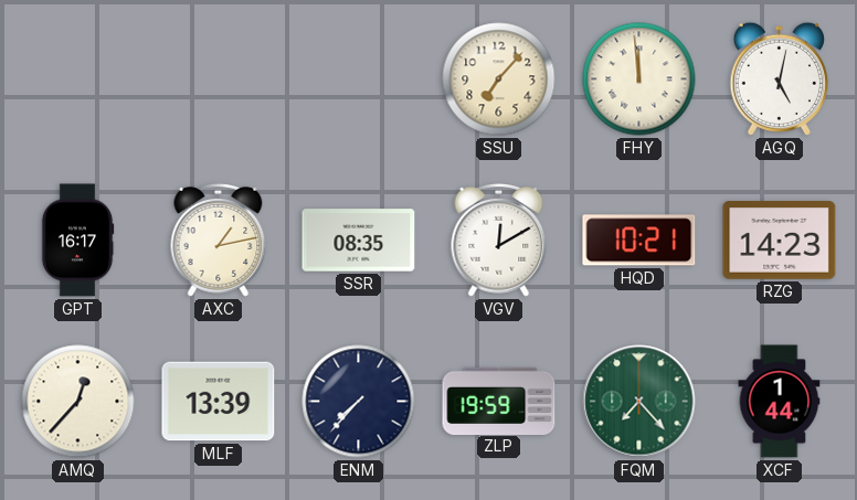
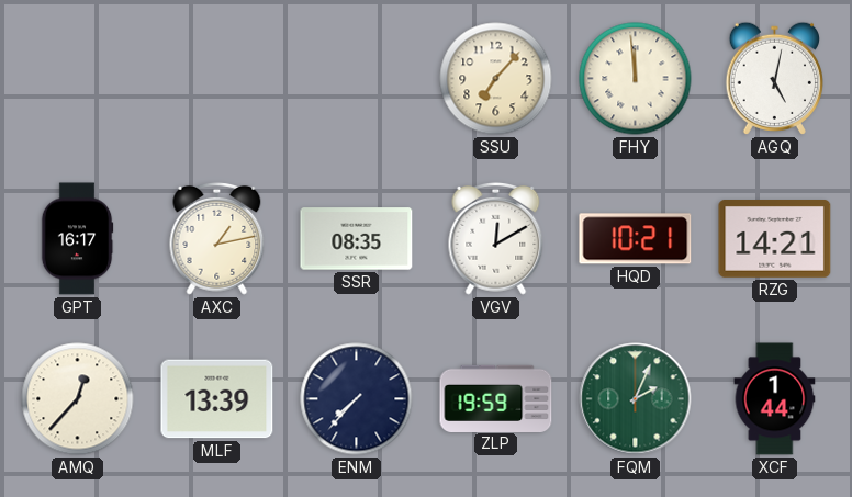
RZG: 14:23 -> 14:21 (775, 239)
FQM: 7:23 -> 2:04 (636, 399)
